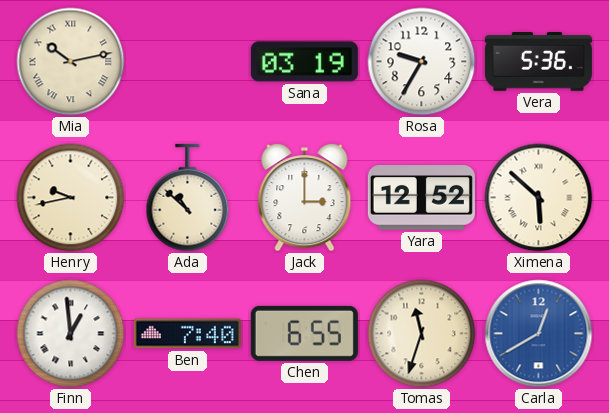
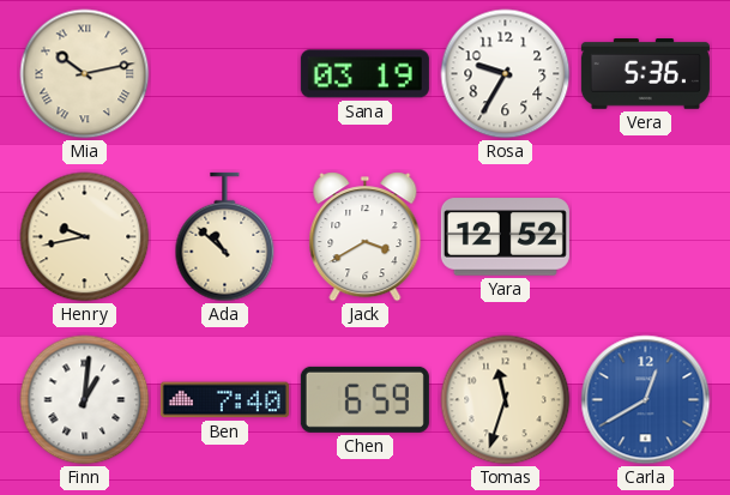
Jack: 3:00 -> 3:40 (366, 237)
Ximena: 5:52 -> none (539, 198)
Finn: 12:59 -> 1:01 (85, 400)
Chen: 6:55 -> 6:59 (364, 399)
